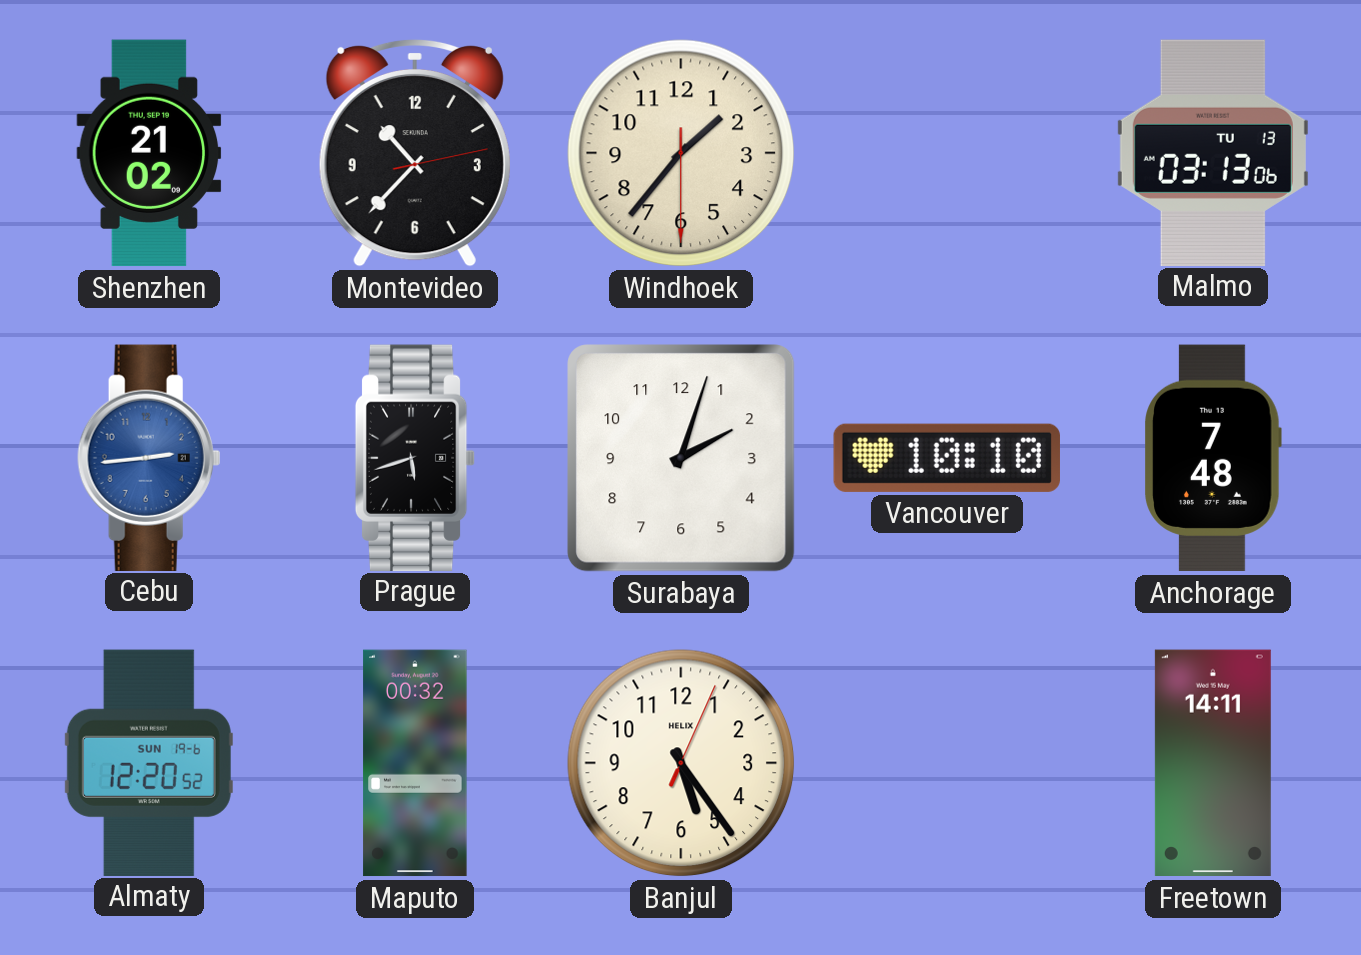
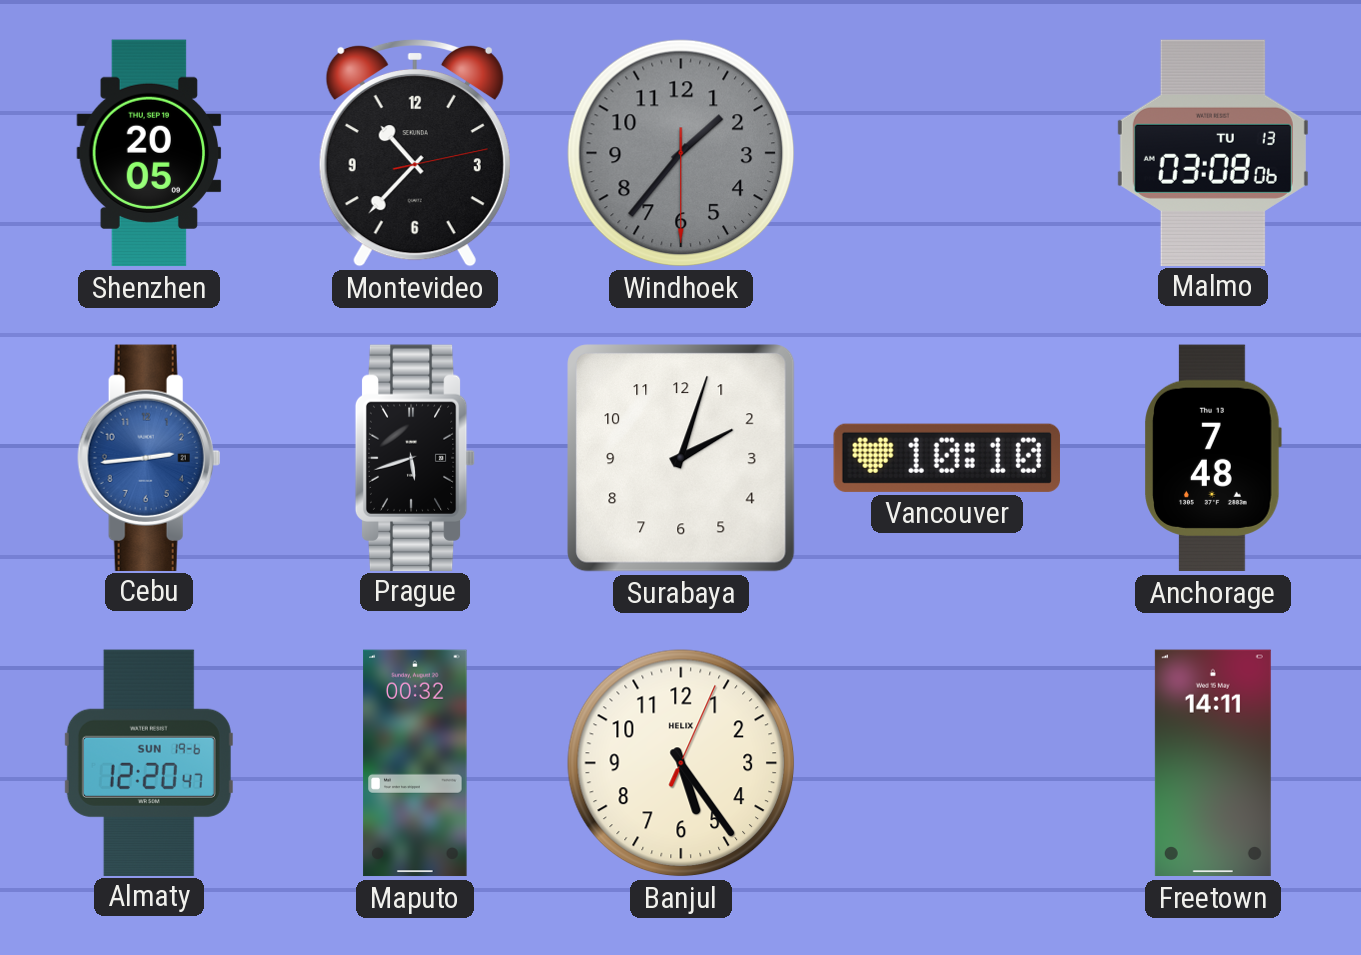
Shenzhen: 21:02 -> 20:05 (149, 153)
Windhoek dial: cream -> grey (681, 153)
Malmo: 03:13 -> 03:08 (1213, 152)
Almaty: 12:20:52 -> 12:20:47 (149, 762)
